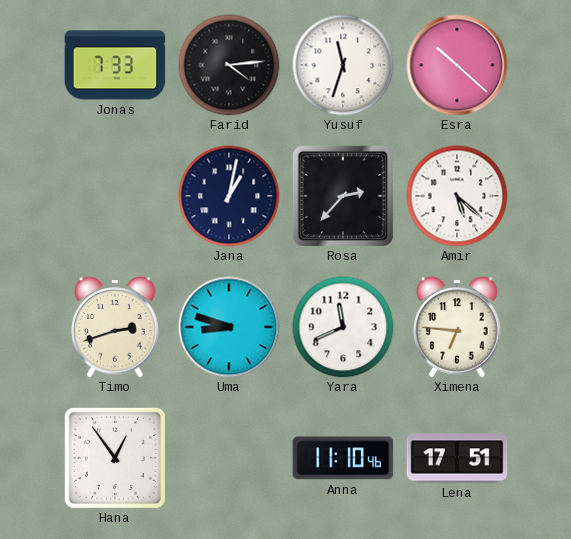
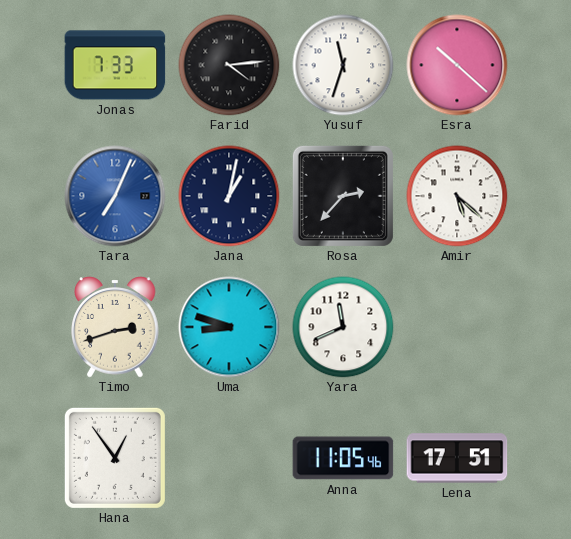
Tara: none -> 7:04 (115, 196)
Ximena: 6:46 -> none (457, 327)
Anna: 11:10 -> 11:05 (343, 458)
